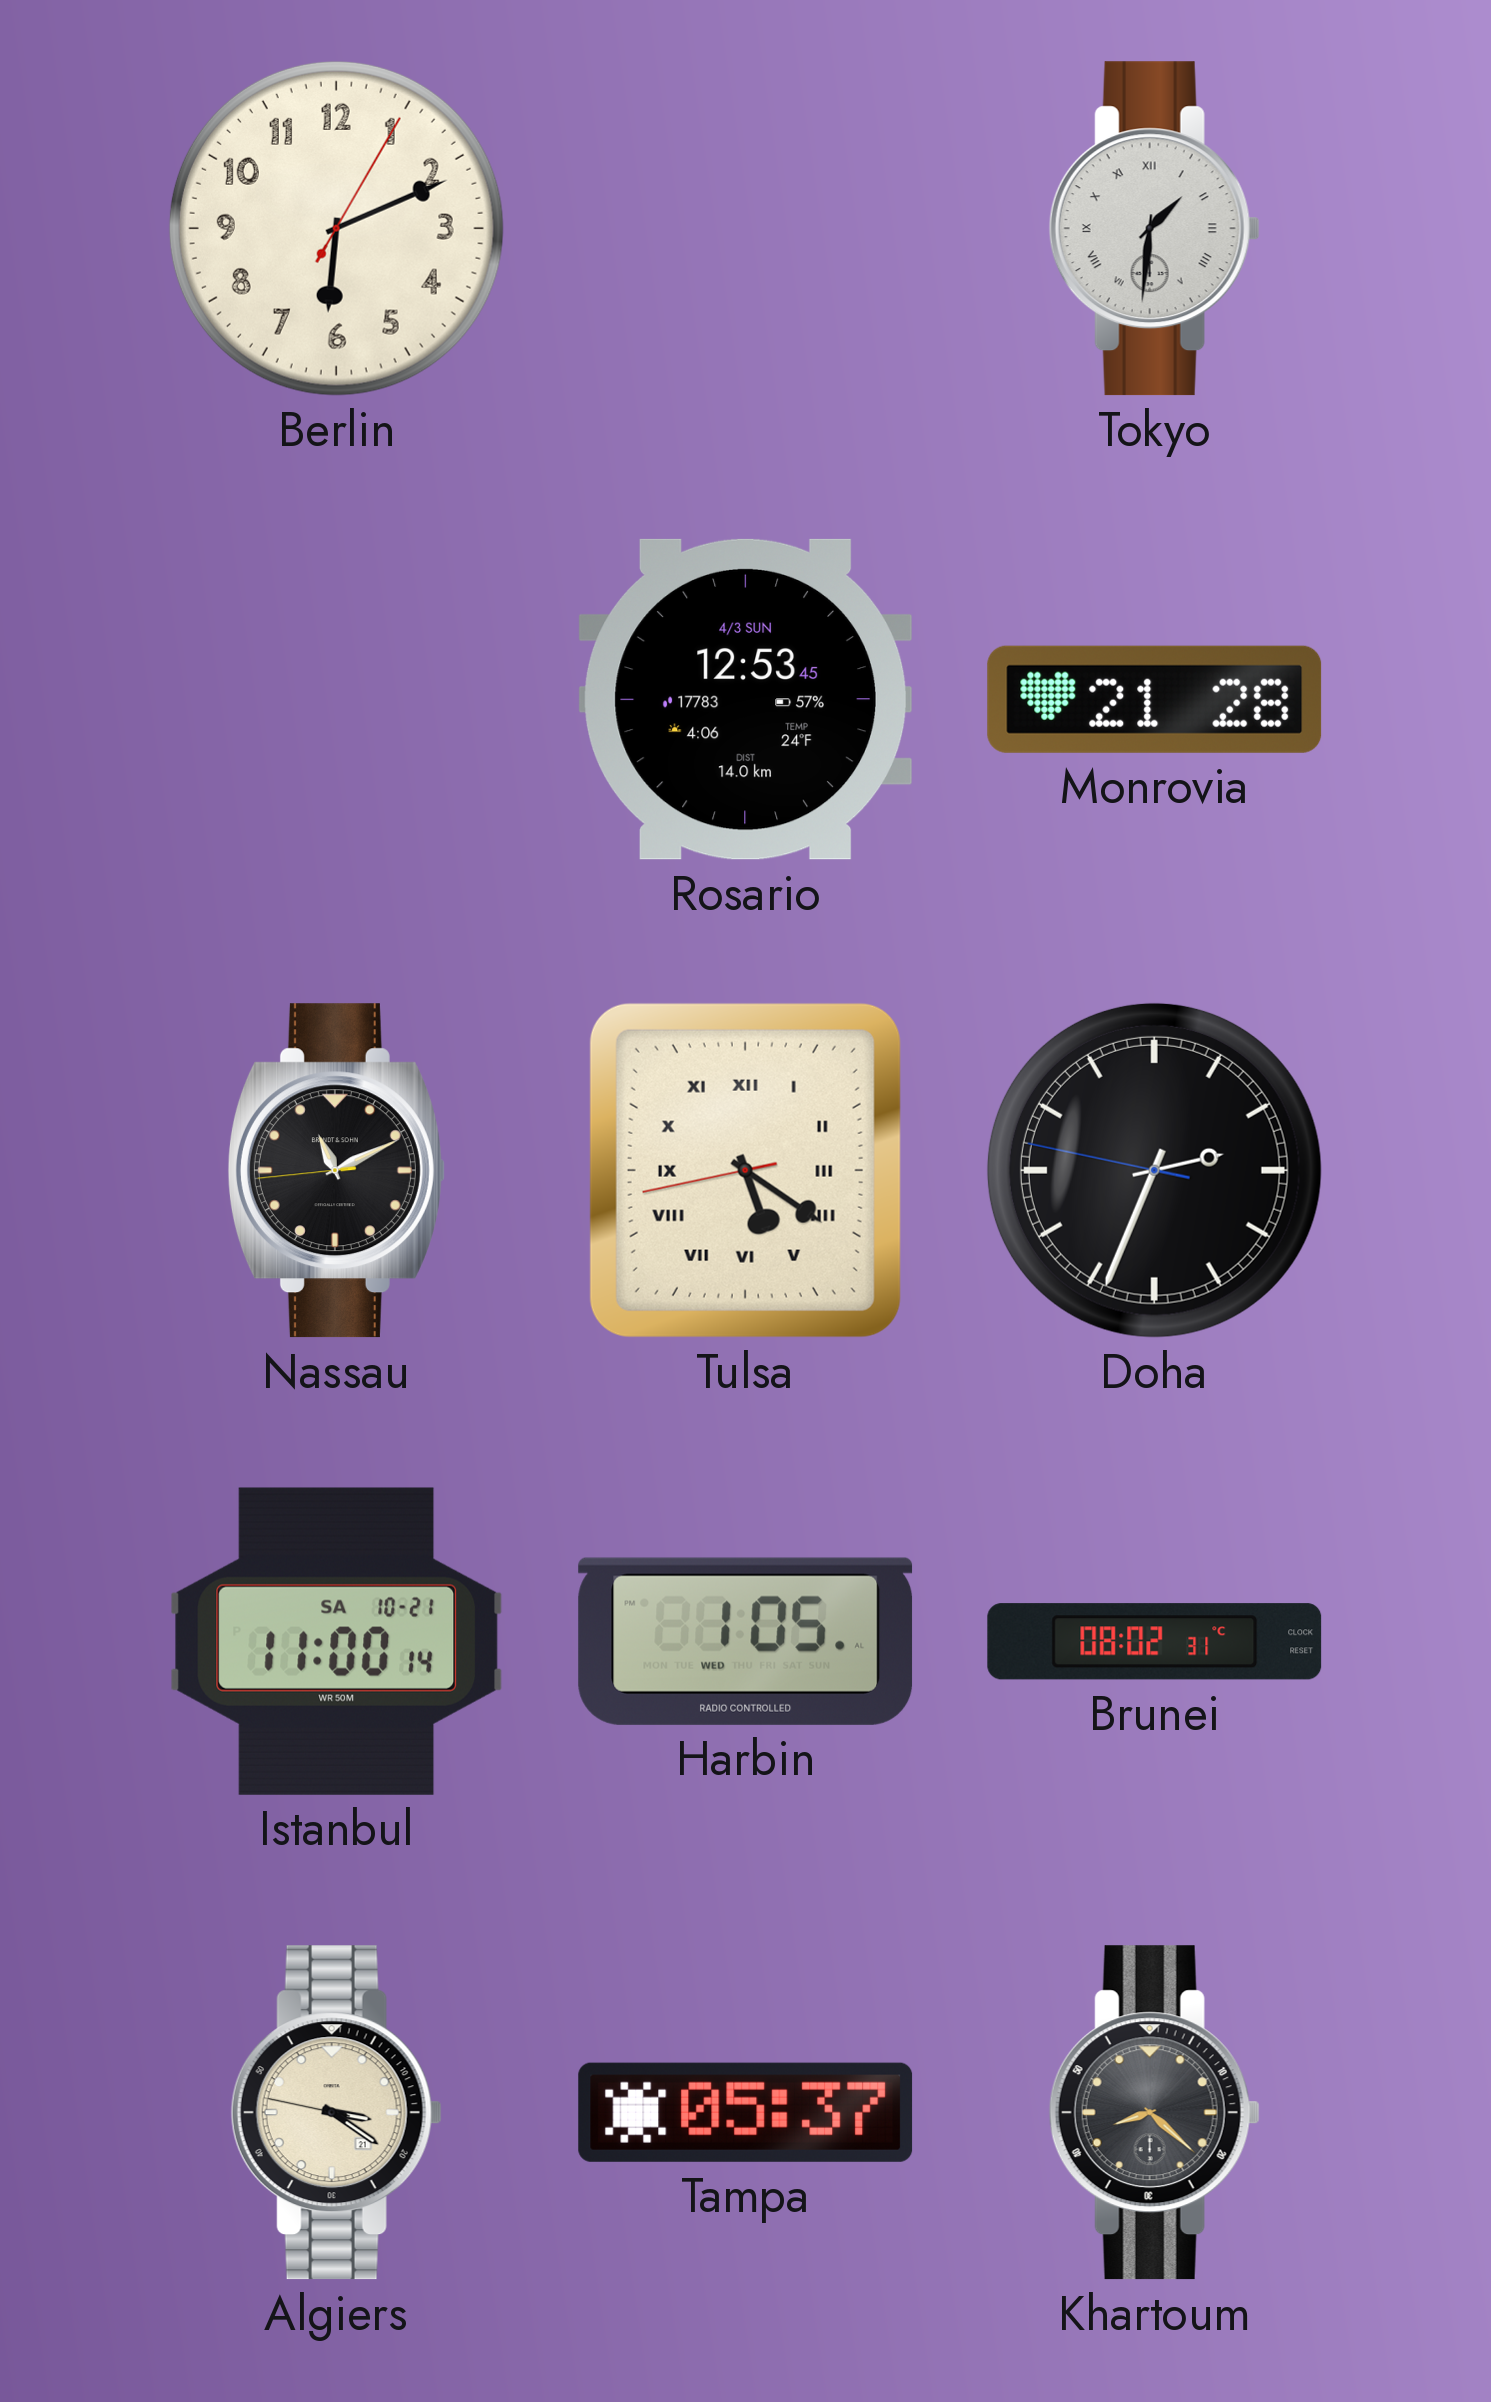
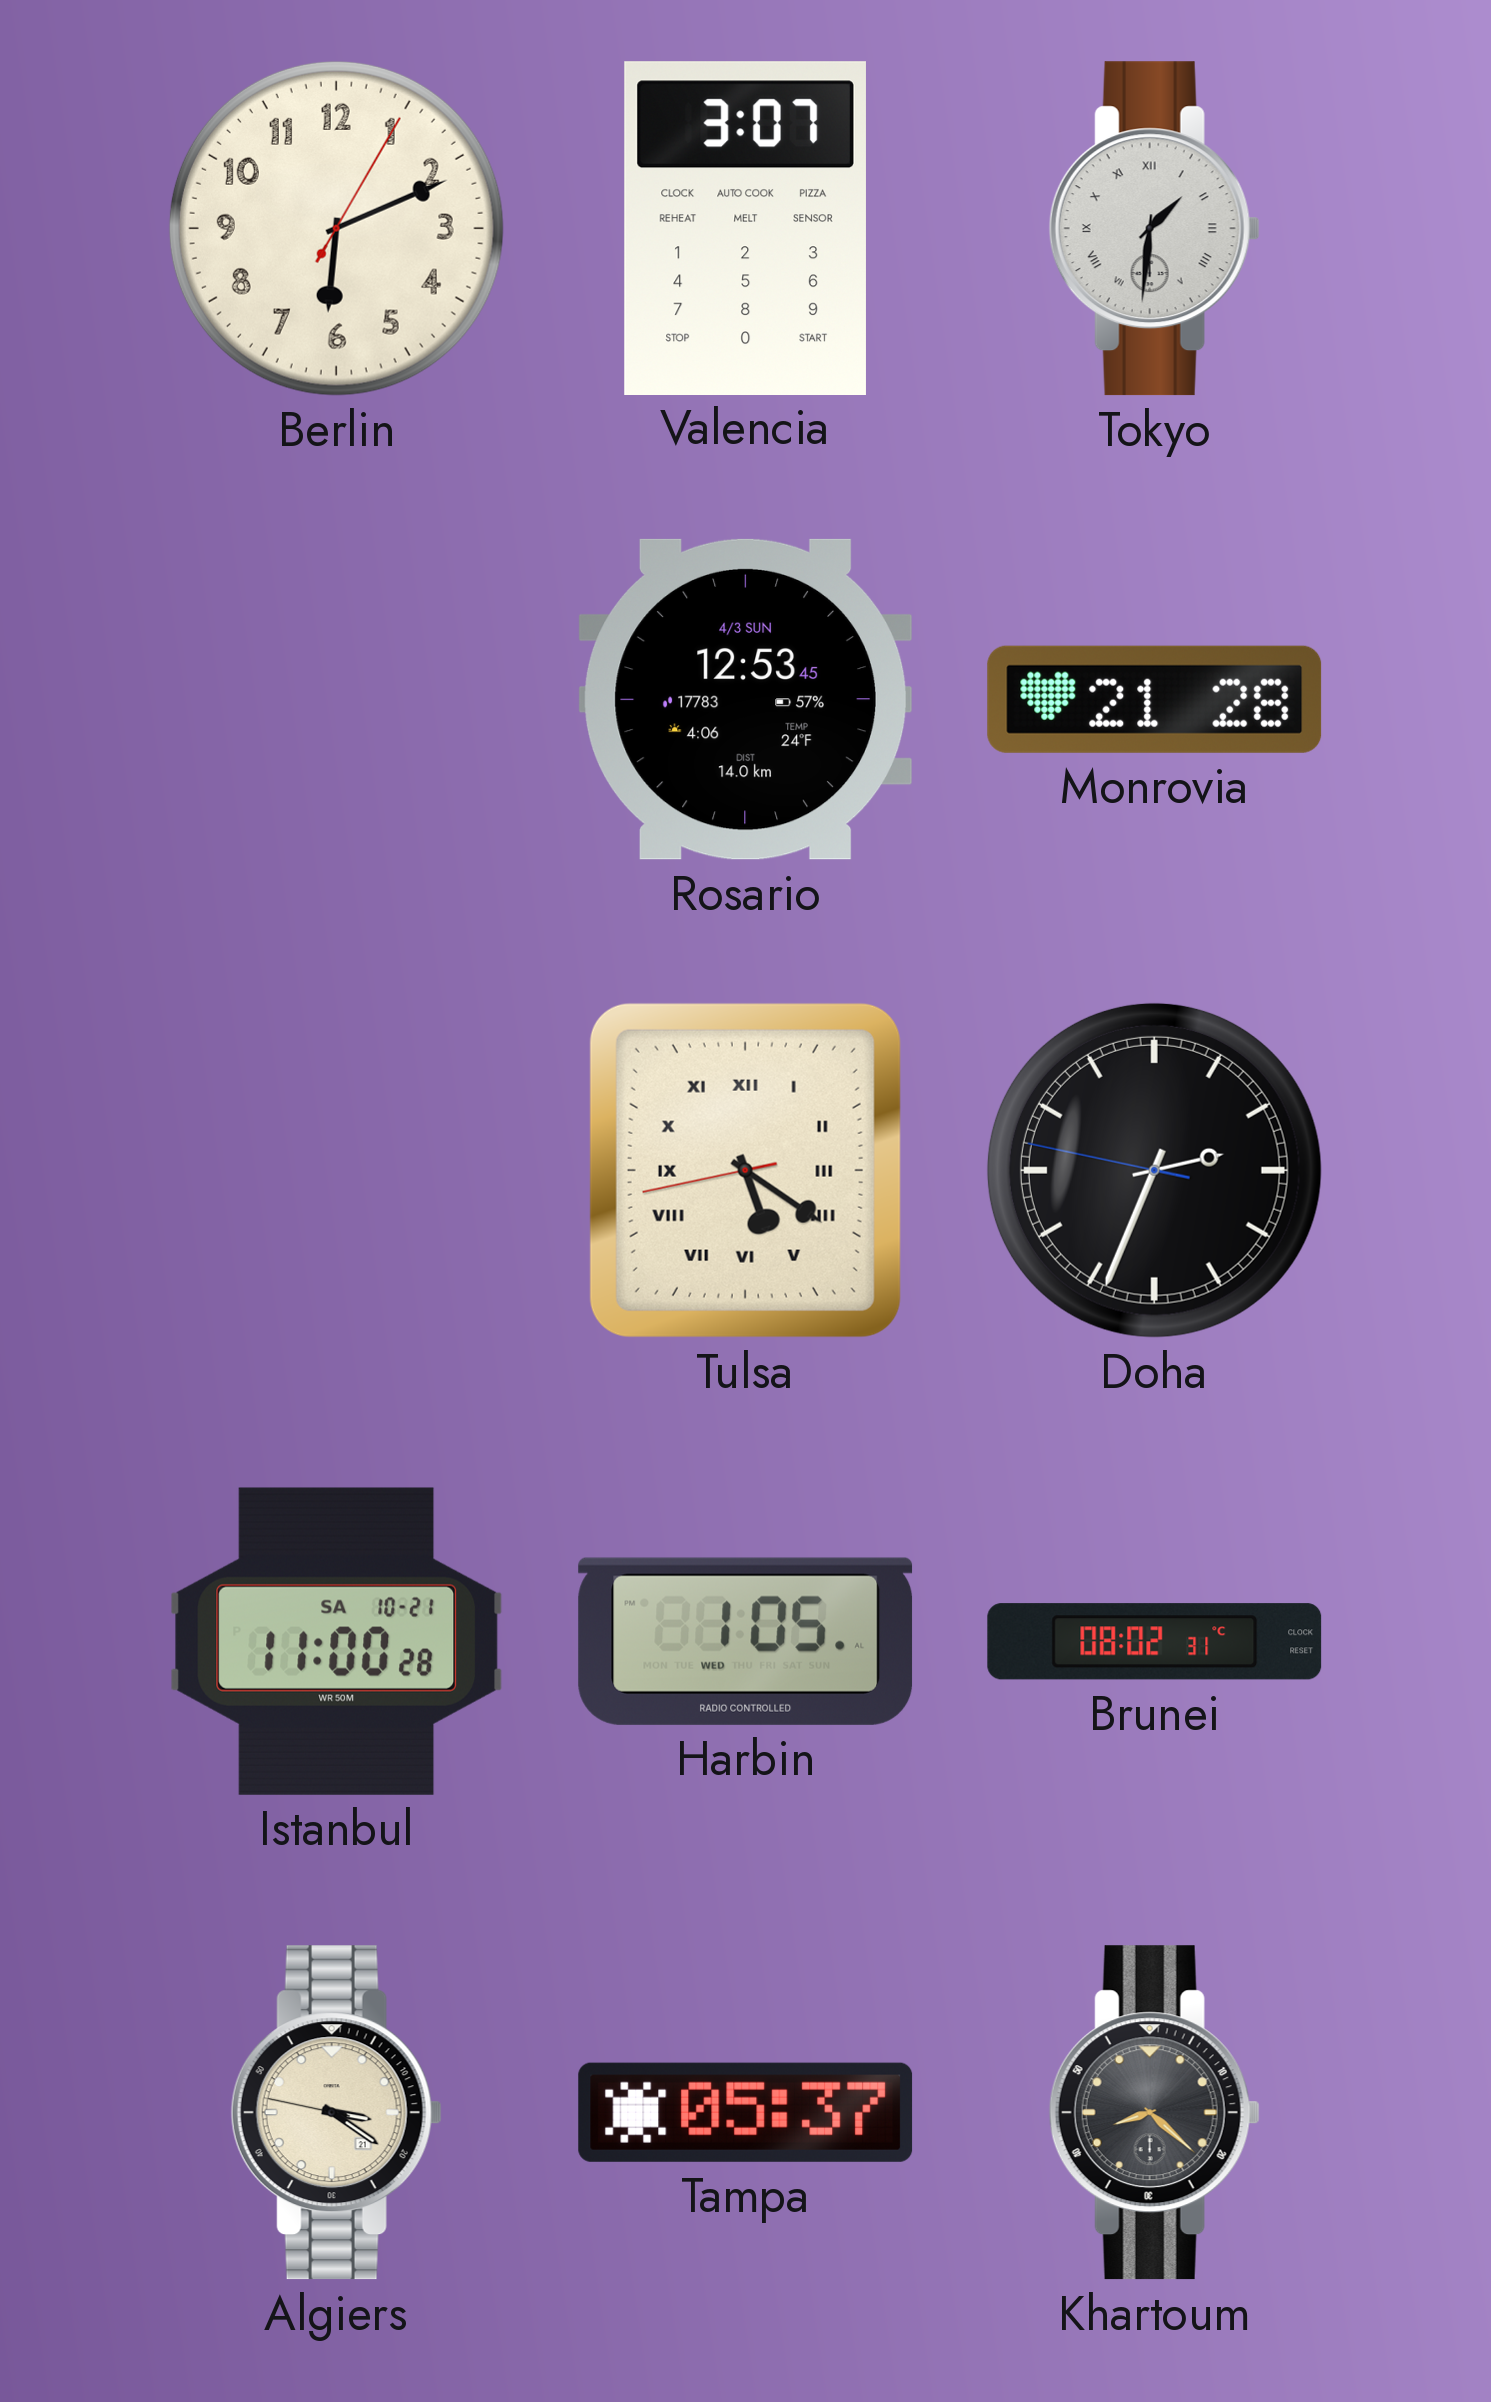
Valencia: none -> 3:07 (745, 228)
Nassau: 11:10 -> none (336, 1171)
Istanbul: 11:00:14 -> 11:00:28 (337, 1641)
